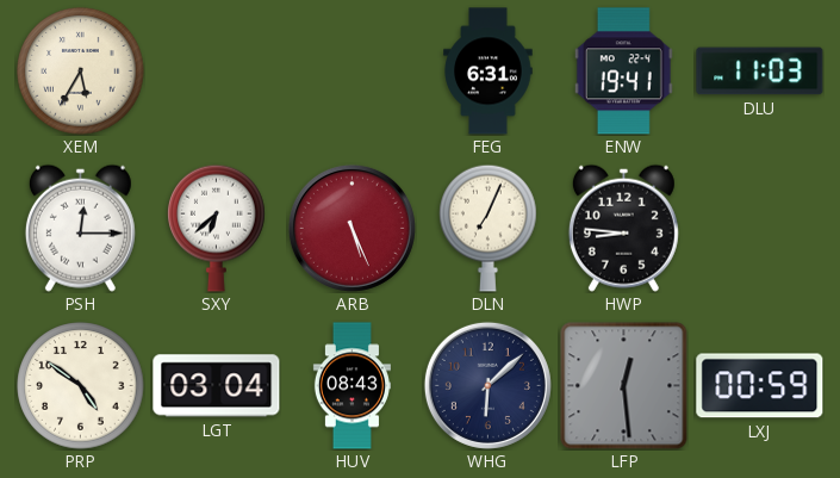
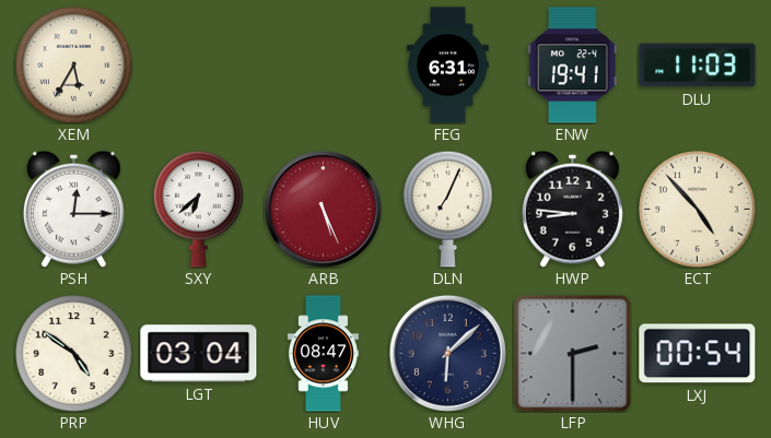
ECT: none -> 4:53 (698, 210)
HUV: 08:43 -> 08:47 (323, 354)
LFP: 12:29 -> 2:30 (573, 354)
LXJ: 00:59 -> 00:54 (698, 354)
